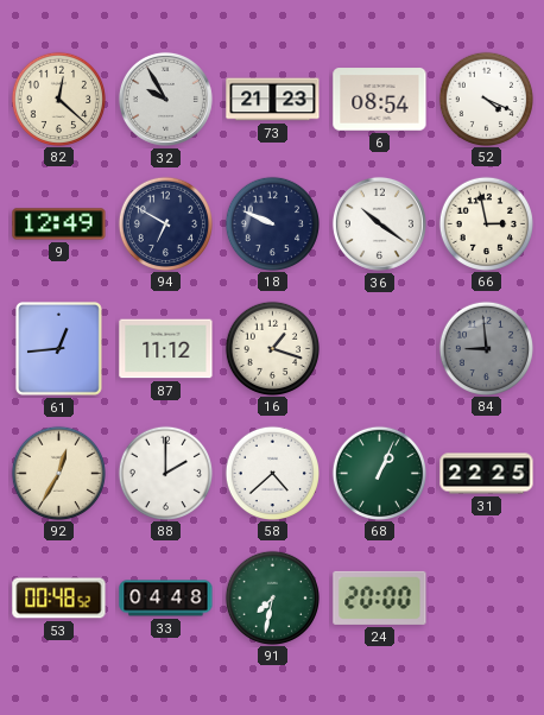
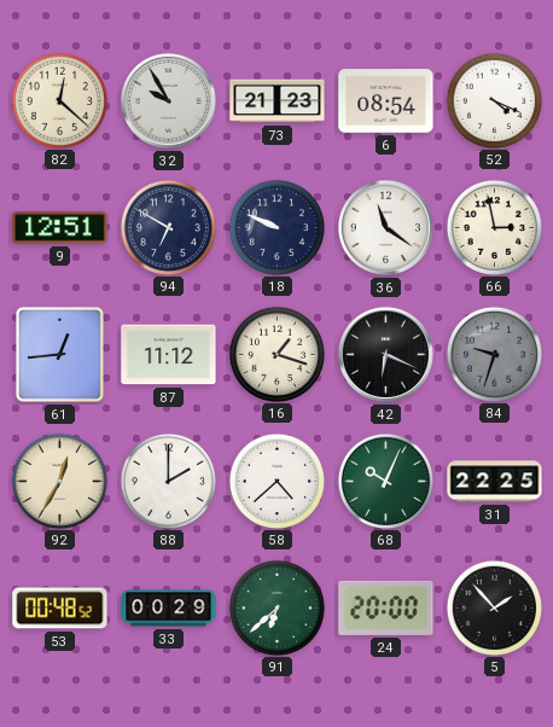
9: 12:49 -> 12:51 (60, 228)
36: 10:21 -> 11:21 (385, 227)
42: none -> 6:19 (385, 354)
84: 8:59 -> 9:33 (494, 354)
68: 1:04 -> 10:04 (385, 481)
33: 04:48 -> 00:29 (169, 609)
91: 7:32 -> 6:38 (276, 607)
5: none -> 1:53 (494, 607)
